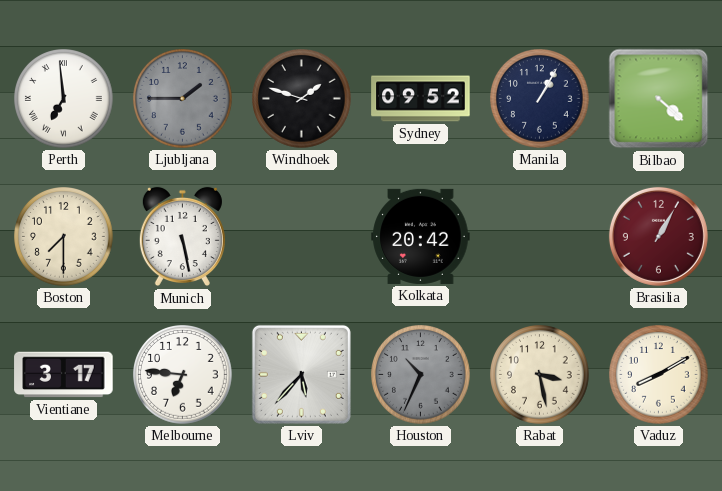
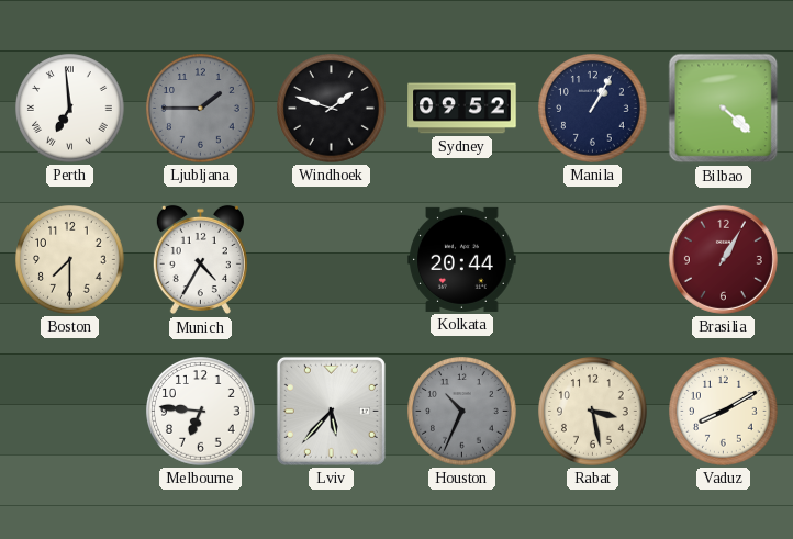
Munich: 5:28 -> 4:35 (200, 260)
Kolkata: 20:42 -> 20:44 (462, 259)
Vientiane: 3:17 -> none (64, 375)
